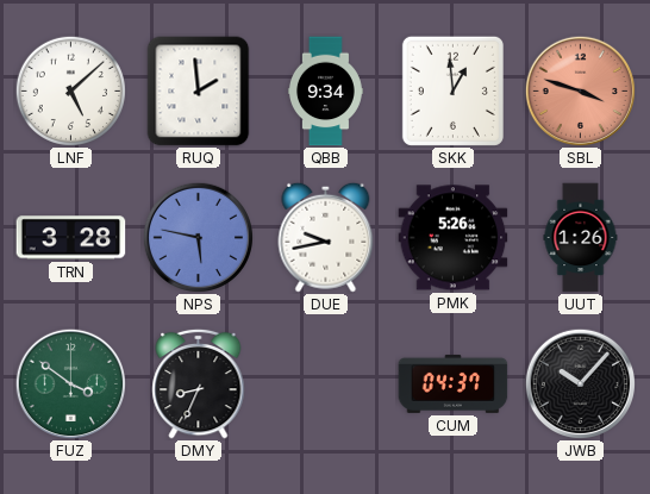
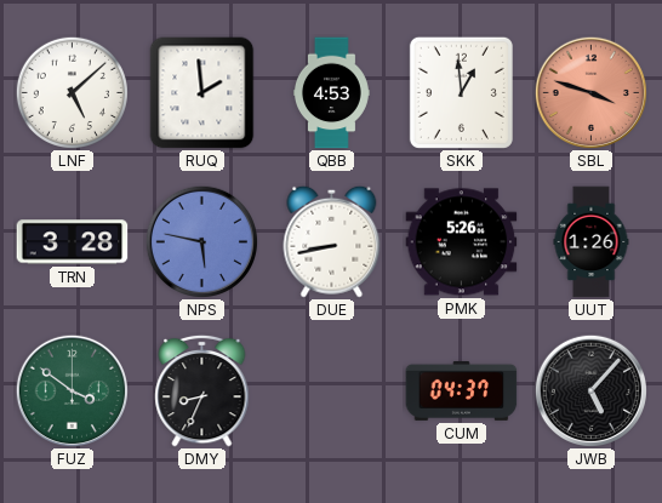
QBB: 9:34 -> 4:53 (331, 93)
DUE: 9:43 -> 8:43 (332, 241)
JWB: 10:07 -> 5:07 (590, 390)
